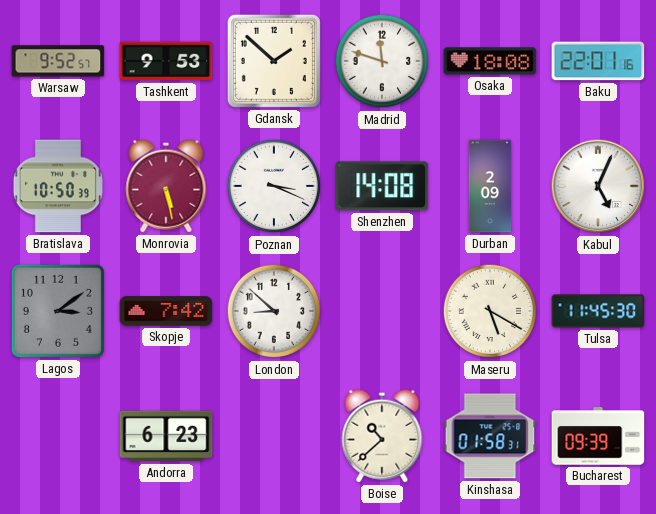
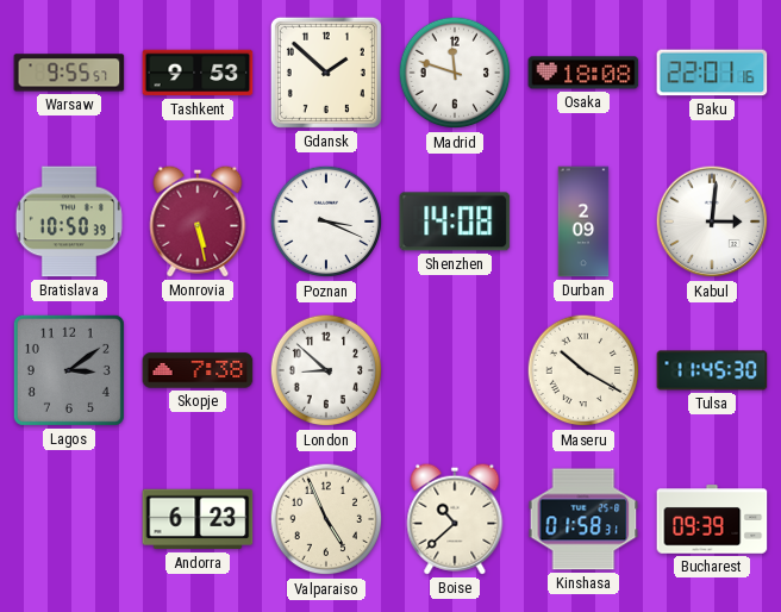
Warsaw: 9:52 -> 9:55 (69, 73)
Kabul: 5:04 -> 3:01 (712, 221)
Skopje: 7:42 -> 7:38 (198, 370)
Maseru: 5:20 -> 10:20 (583, 370)
Valparaiso: none -> 4:56 (326, 519)
